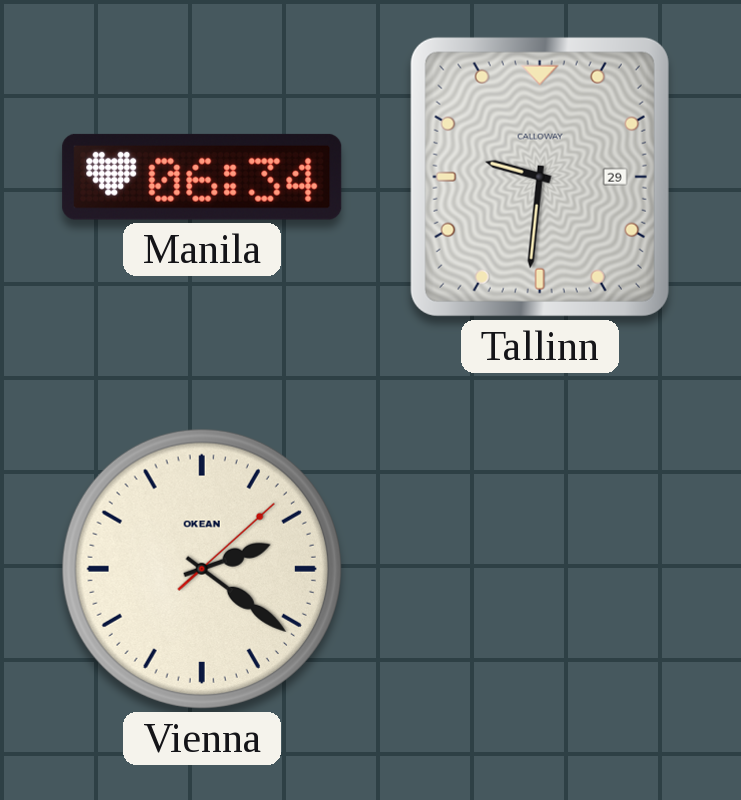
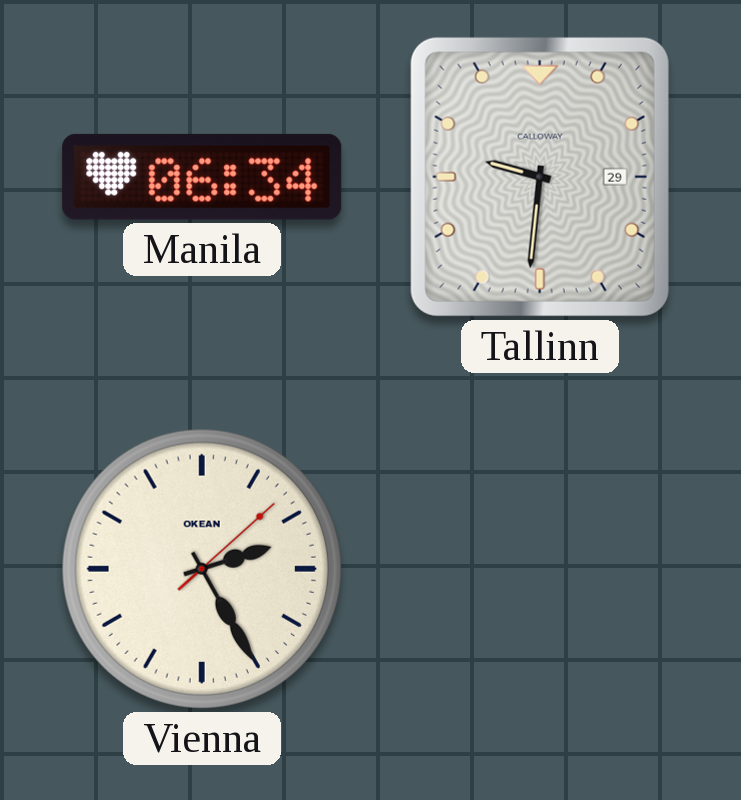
Vienna: 2:21 -> 2:25 (202, 569)
